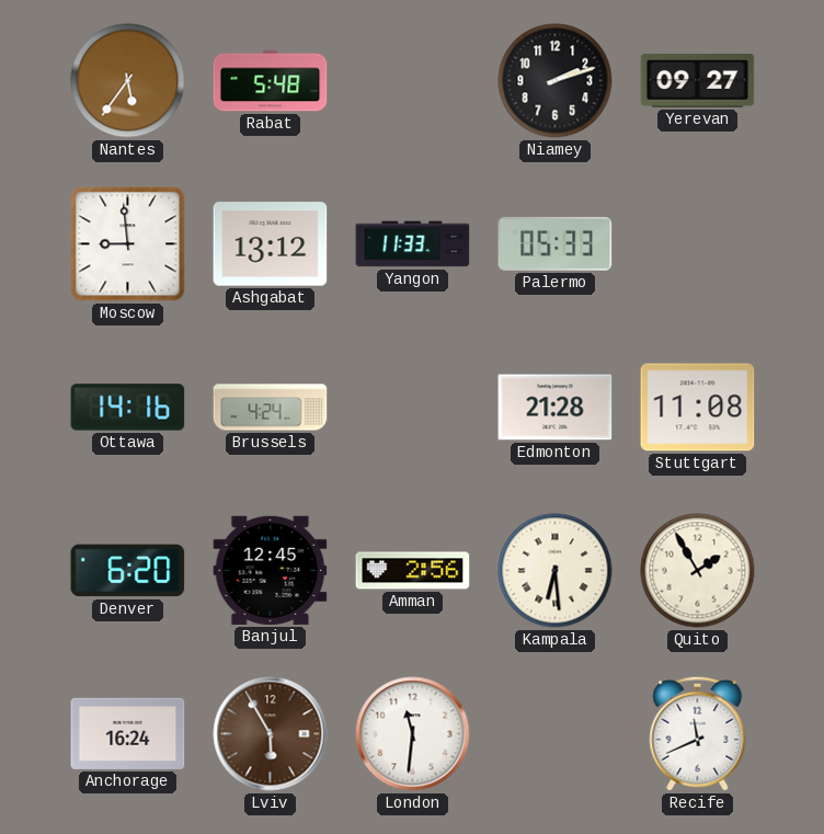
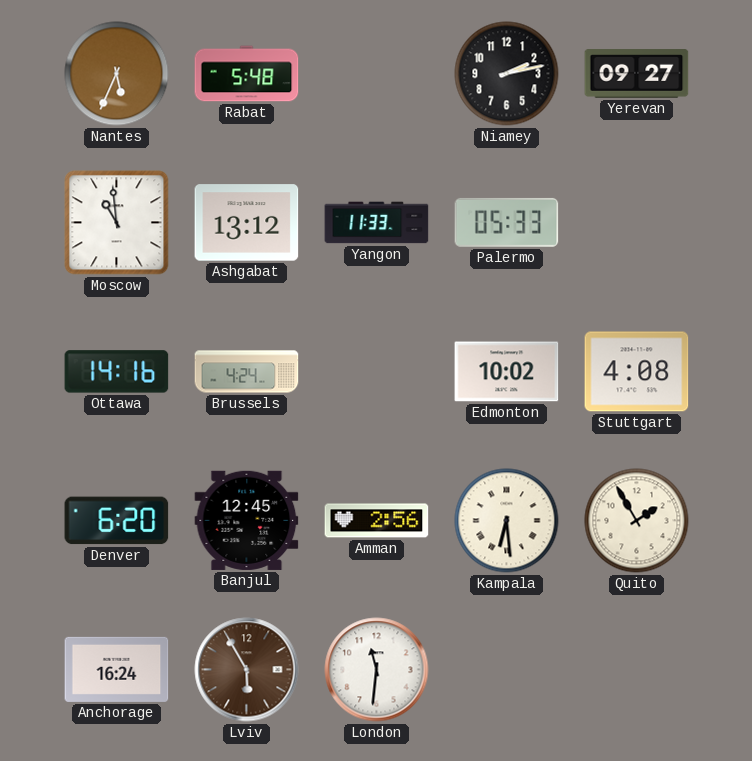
Nantes: 5:36 -> 5:34 (117, 74)
Niamey: 2:12 -> 2:13 (507, 74)
Moscow: 8:59 -> 10:59 (117, 223)
Edmonton: 21:28 -> 10:02 (507, 372)
Stuttgart: 11:08 -> 4:08 (637, 372)
Recife: 11:41 -> none (698, 733)
